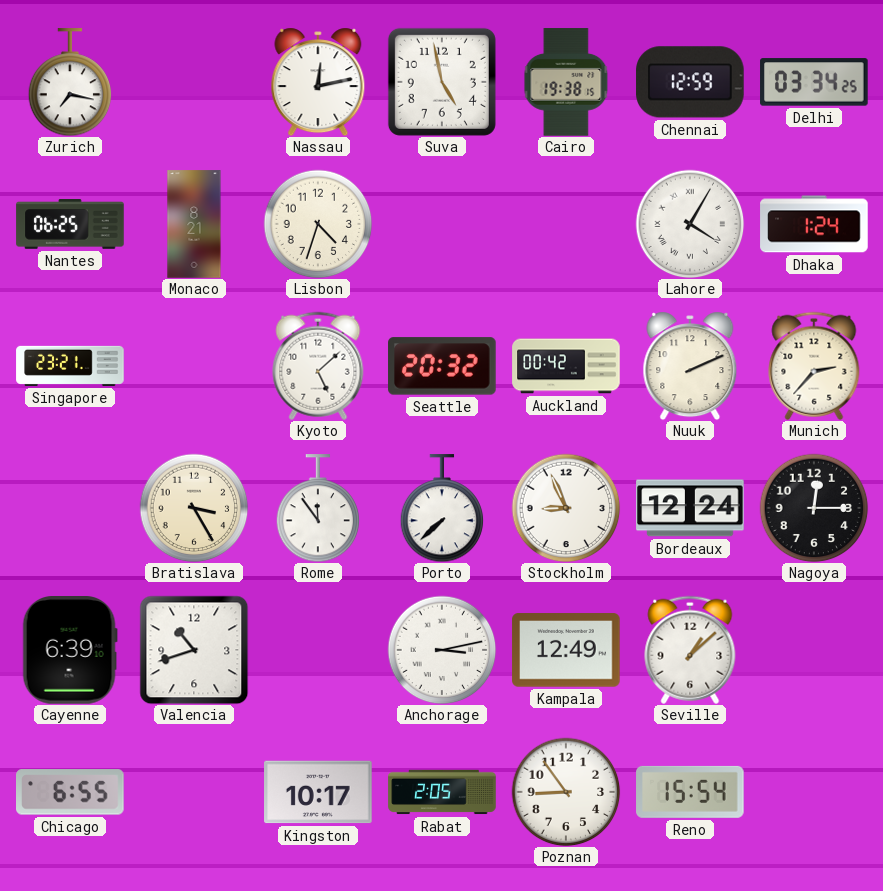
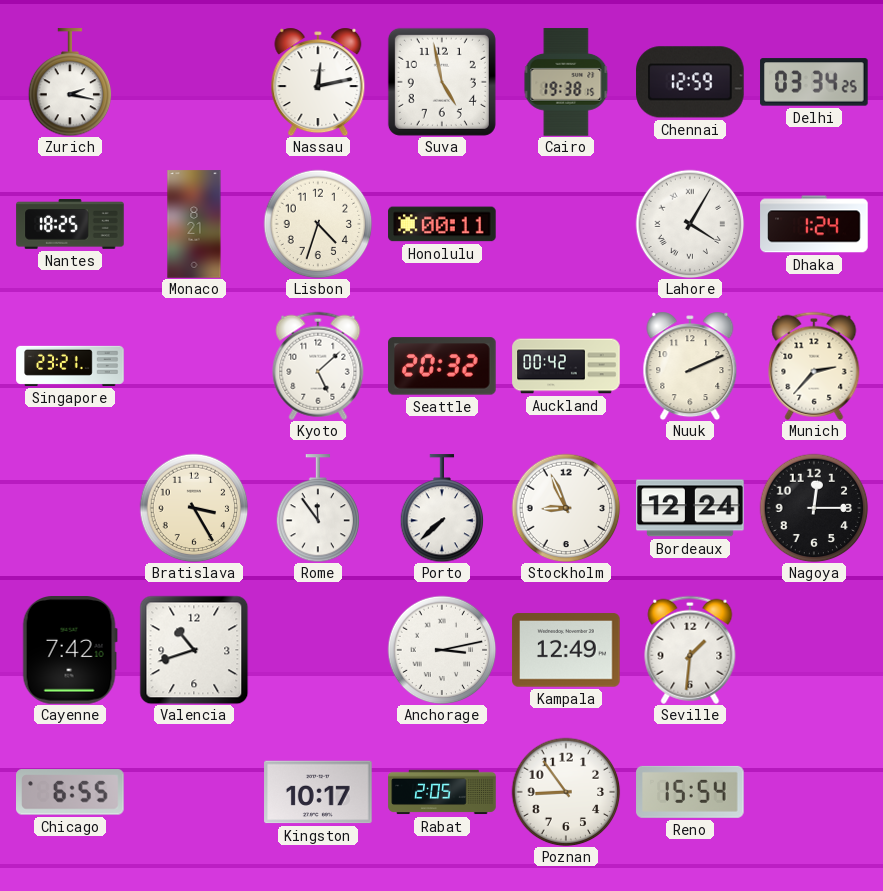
Zurich: 7:17 -> 2:17 (70, 82)
Nantes: 06:25 -> 18:25 (70, 224)
Honolulu: none -> 00:11 (442, 224)
Cayenne: 6:39 -> 7:42 (70, 651)
Seville: 1:08 -> 1:31 (690, 650)
